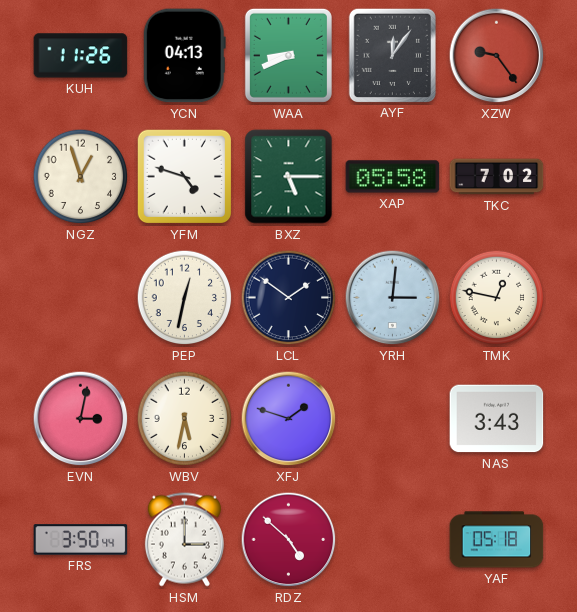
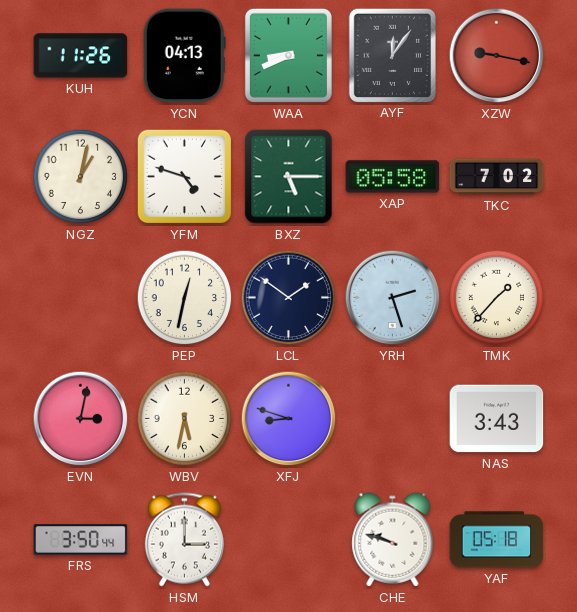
XZW: 9:24 -> 9:17 (497, 56)
NGZ: 12:57 -> 1:02 (81, 177)
YRH: 3:01 -> 2:27 (393, 298)
TMK: 12:47 -> 1:37 (497, 298)
XFJ: 1:48 -> 8:48 (289, 419)
RDZ: 4:52 -> none (289, 540)
CHE: none -> 9:48 (393, 540)
